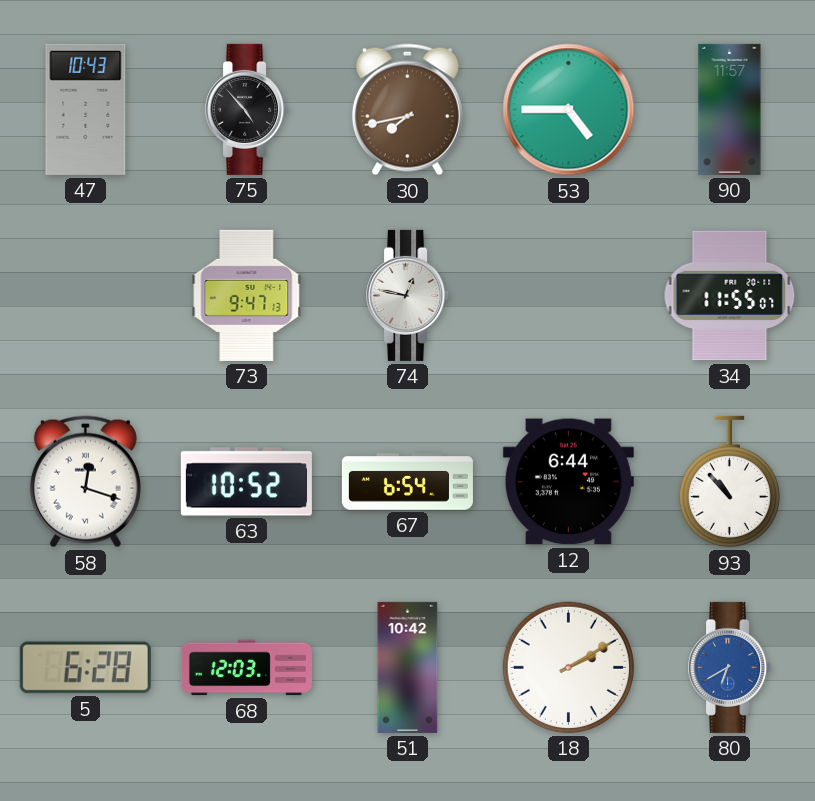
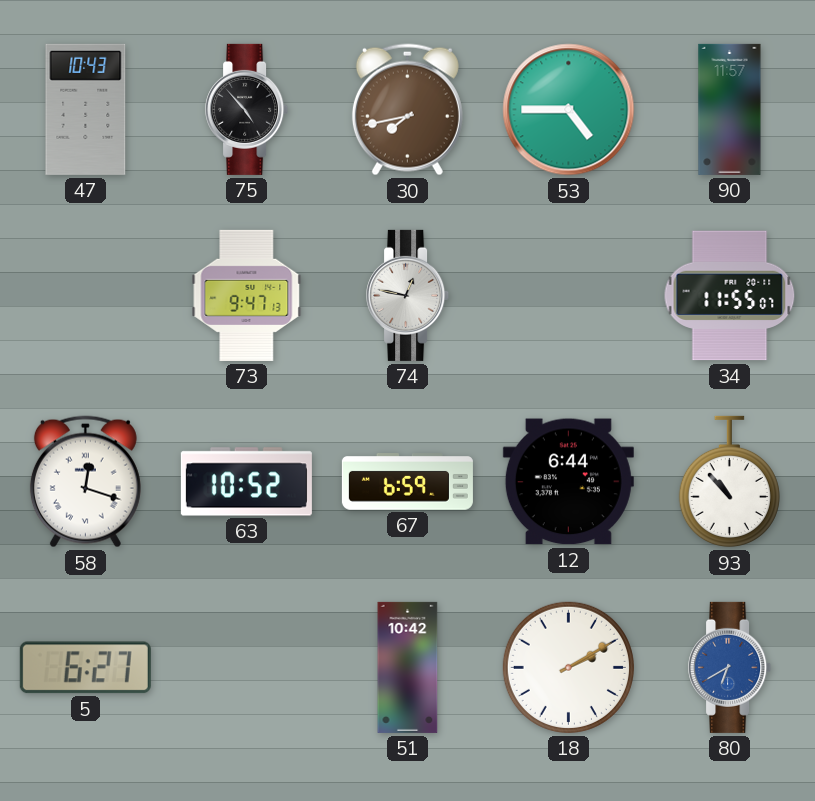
67: 6:54 -> 6:59 (407, 482)
5: 6:28 -> 6:27 (85, 668)
68: 12:03 -> none (246, 668)
